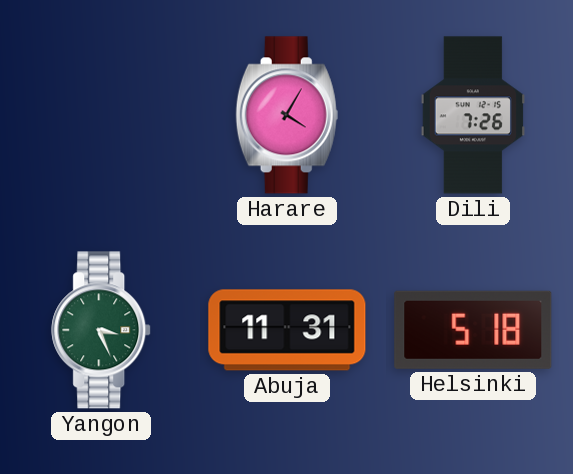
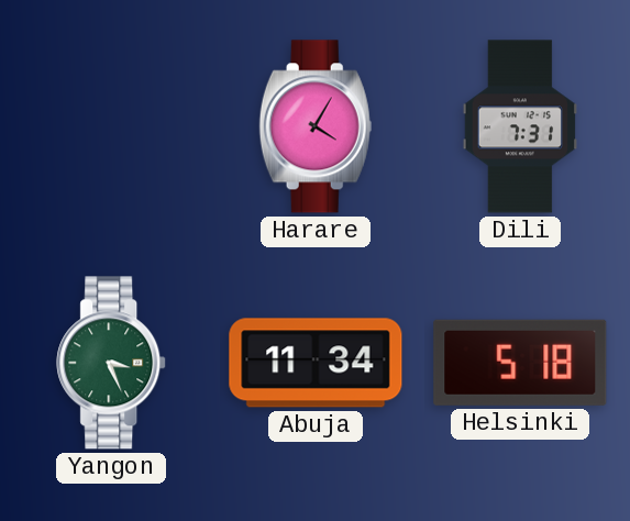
Dili: 7:26 -> 7:31 (520, 126)
Abuja: 11:31 -> 11:34 (316, 363)
